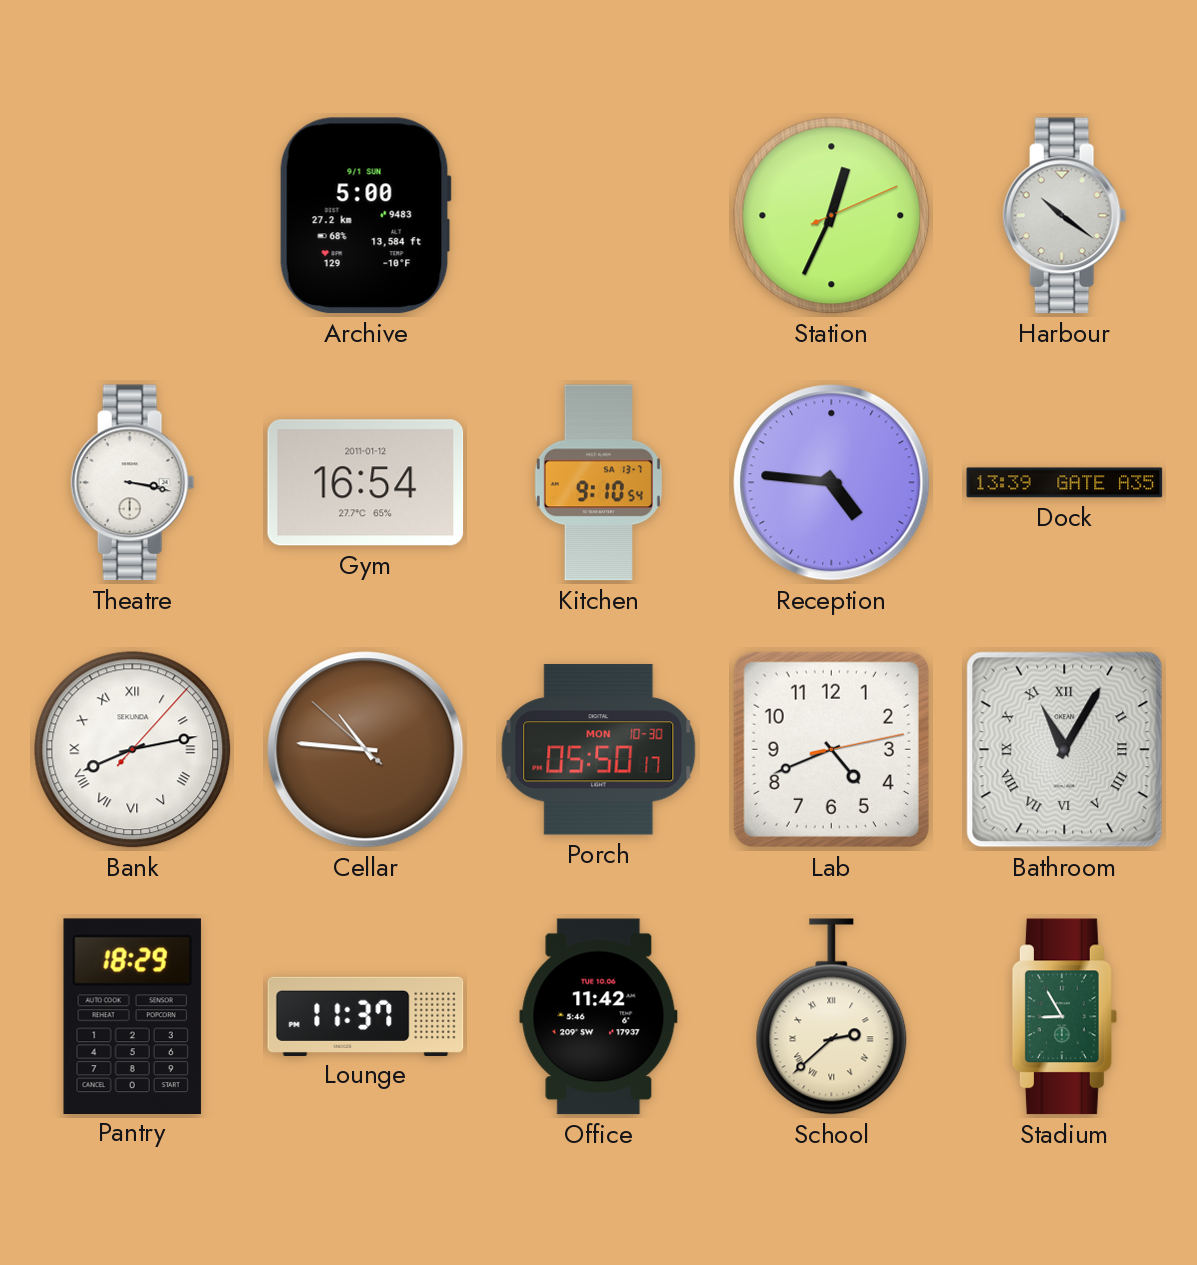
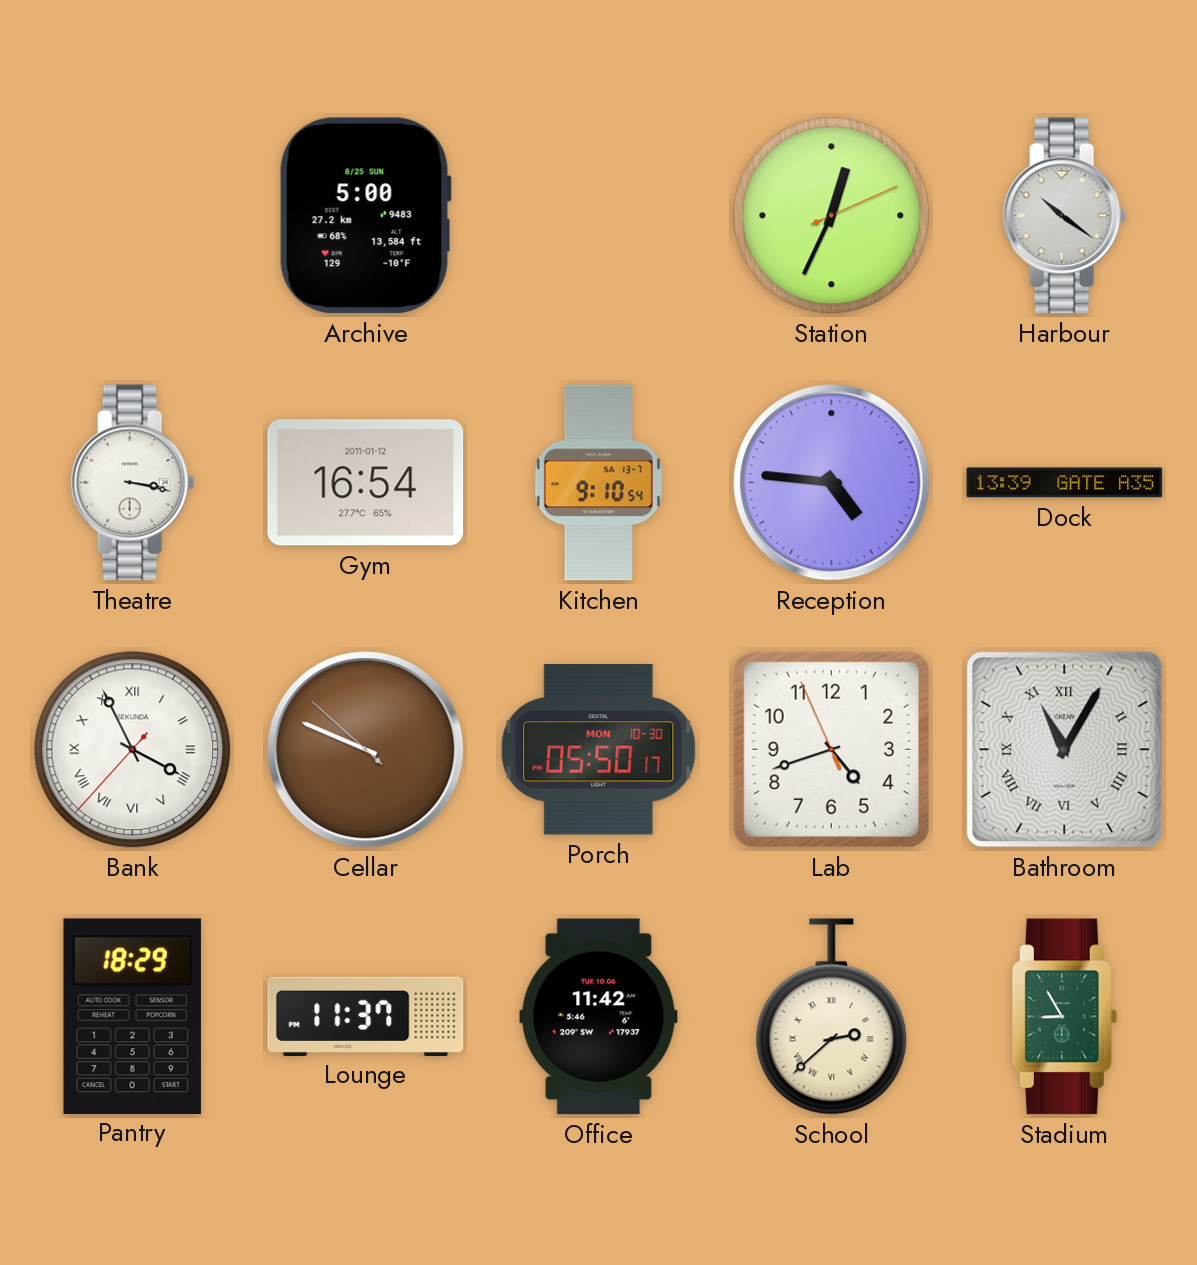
Archive date: 9/1 SUN -> 8/25 SUN (365, 216)
Bank: 8:13 -> 3:55 (133, 750)
Cellar: 10:45 -> 9:48 (366, 750)
Lab: 4:41:13 -> 4:41:56 (831, 749)
